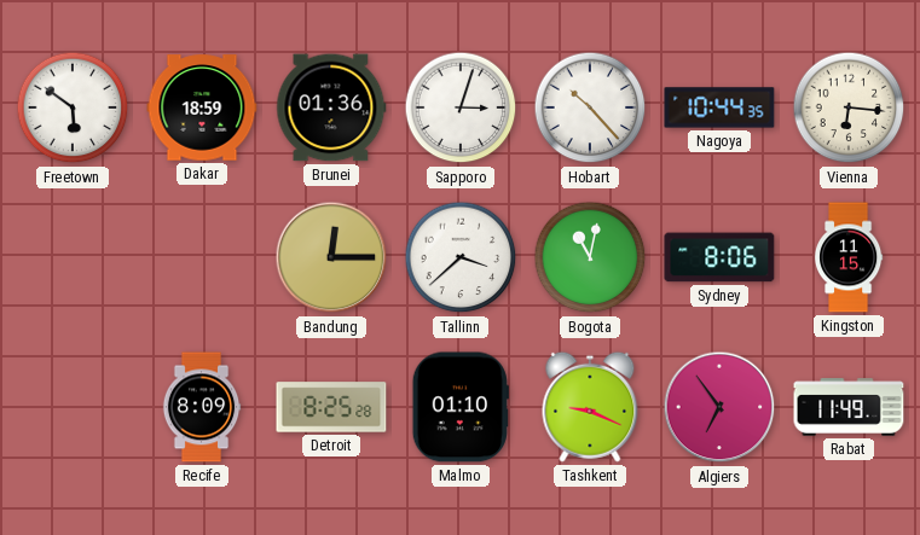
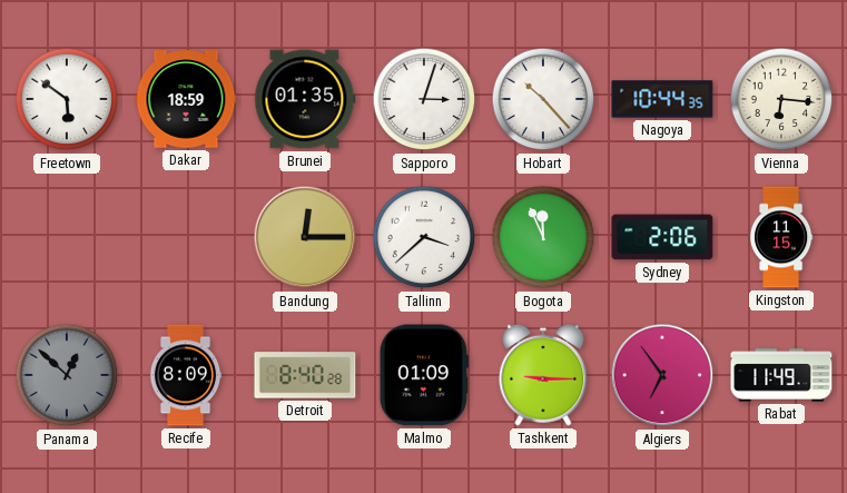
Brunei: 01:36 -> 01:35 (305, 99)
Bogota: 11:02 -> 11:56 (543, 237)
Sydney: 8:06 -> 2:06 (662, 237)
Panama: none -> 12:52 (67, 375)
Detroit: 8:25 -> 8:40 (305, 375)
Malmo: 01:10 -> 01:09 (424, 375)
Tashkent: 9:19 -> 9:15 (543, 375)
